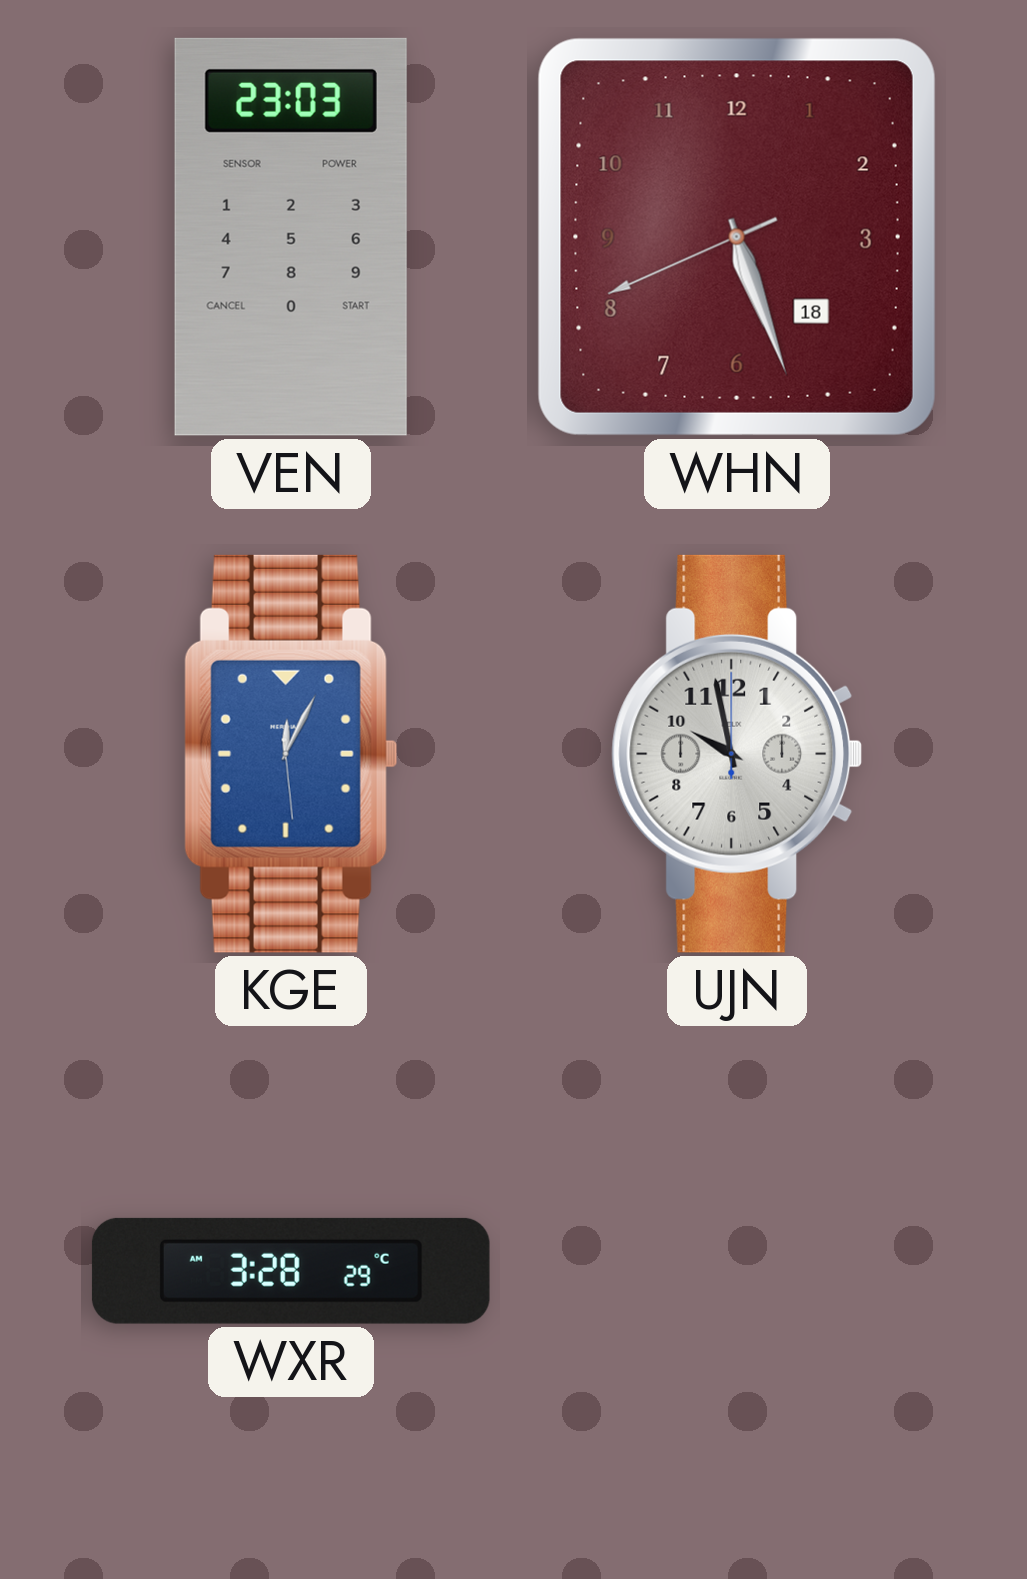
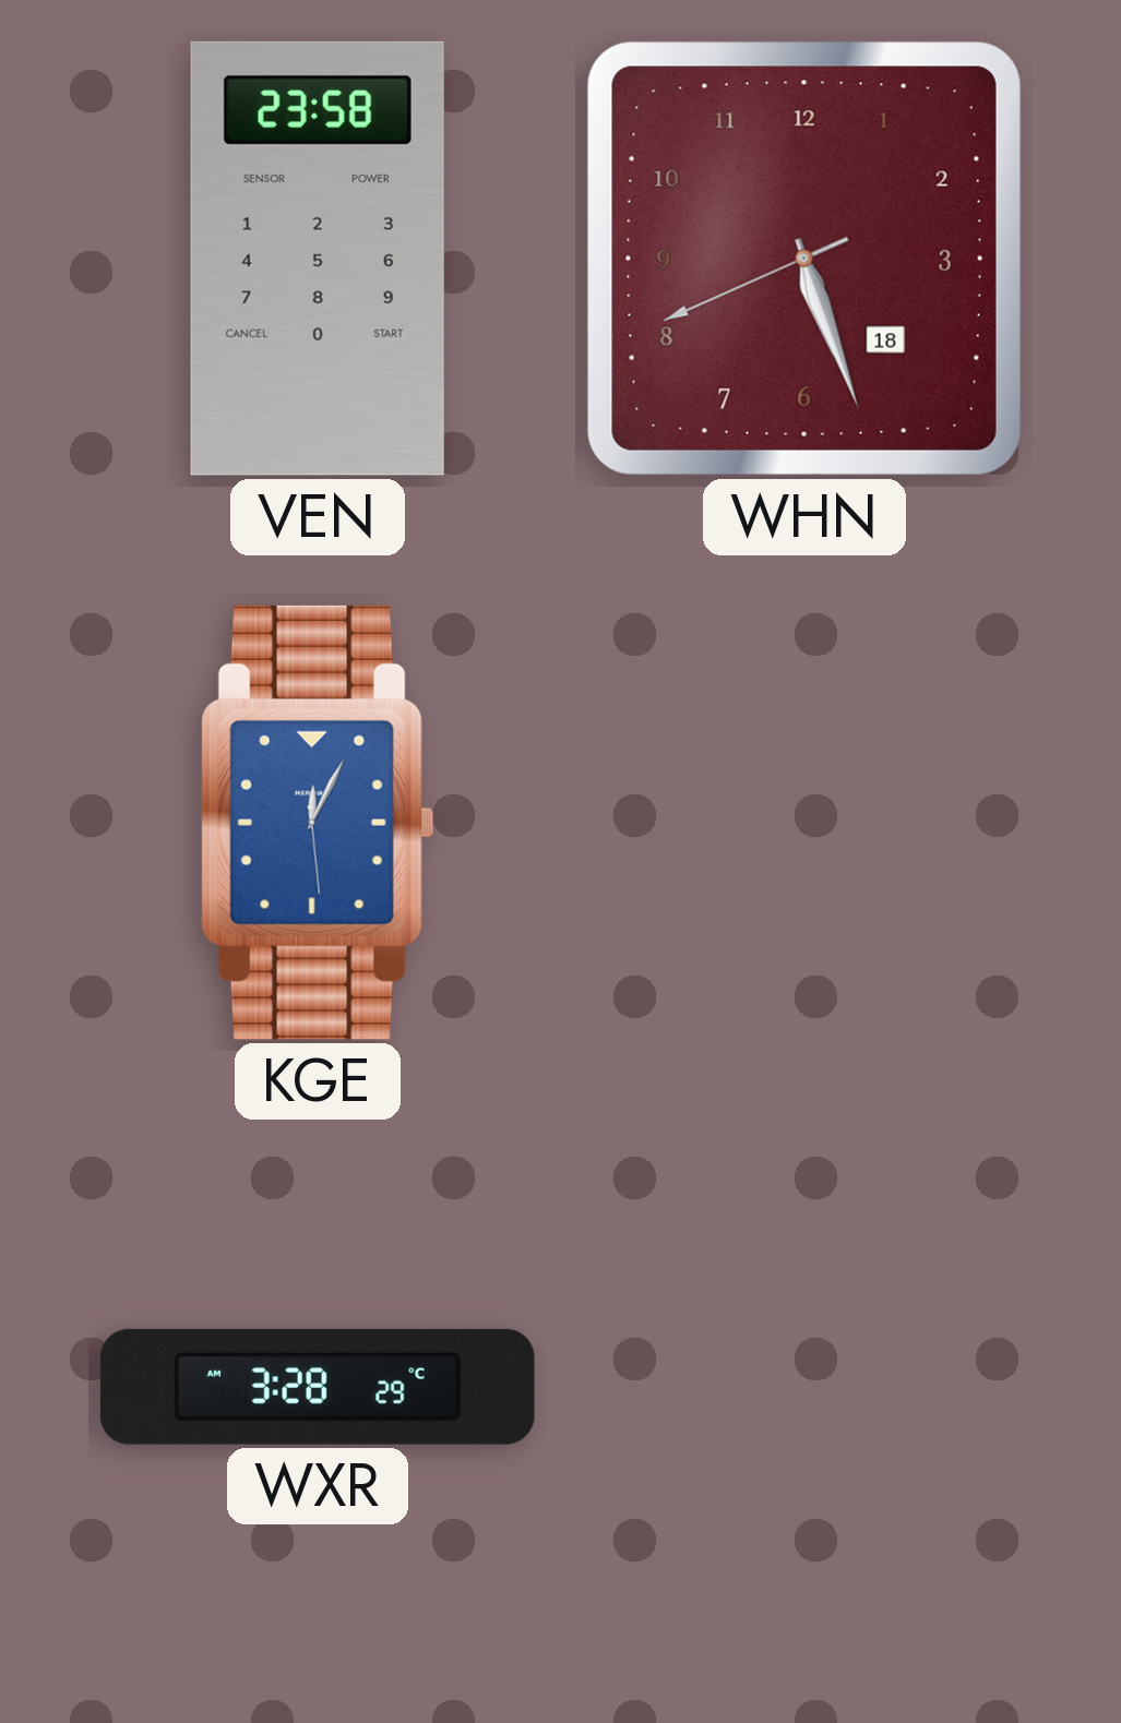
VEN: 23:03 -> 23:58 (318, 259)
UJN: 9:58 -> none (737, 754)
